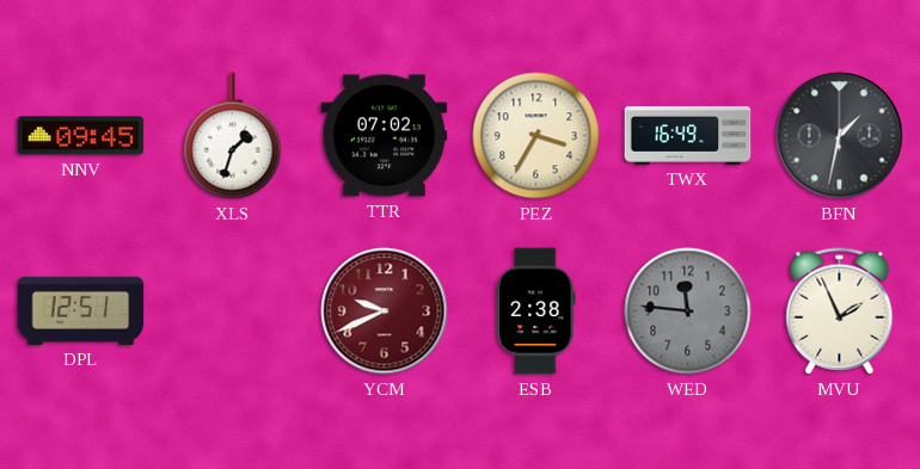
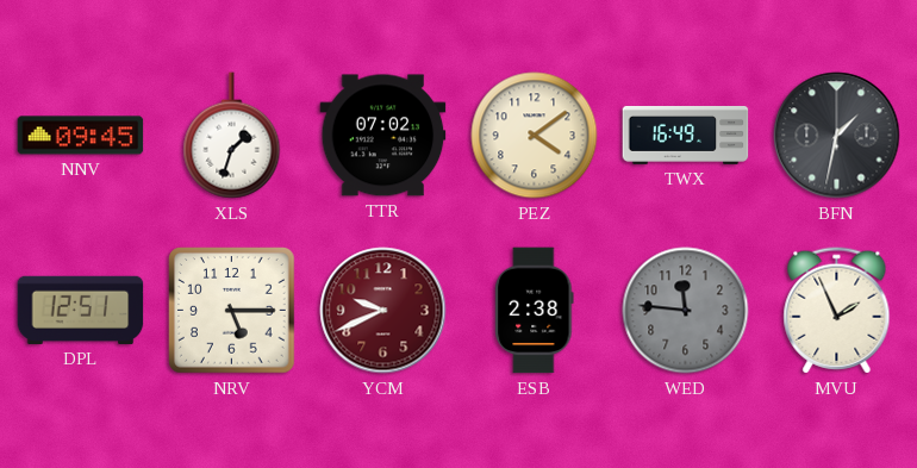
PEZ: 3:35 -> 4:09 (535, 136)
NRV: none -> 5:15 (232, 311)
